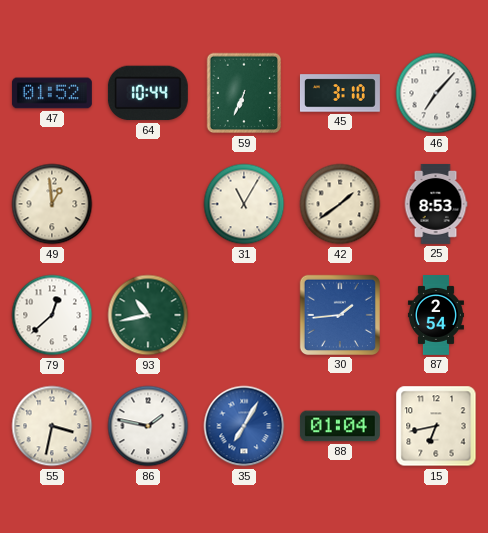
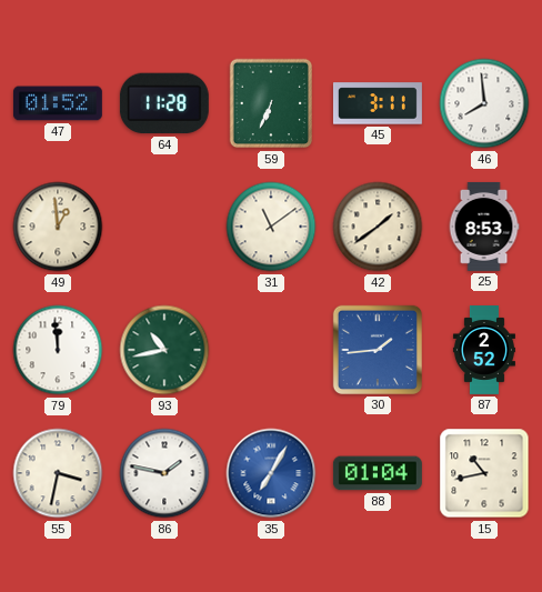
64: 10:44 -> 11:28 (164, 103)
45: 3:10 -> 3:11 (378, 103)
46: 7:07 -> 7:59 (484, 103)
31: 11:05 -> 11:09 (271, 227)
79: 12:38 -> 11:59 (58, 350)
87: 2:54 -> 2:52 (484, 351)
15: 6:43 -> 10:43 (484, 473)
